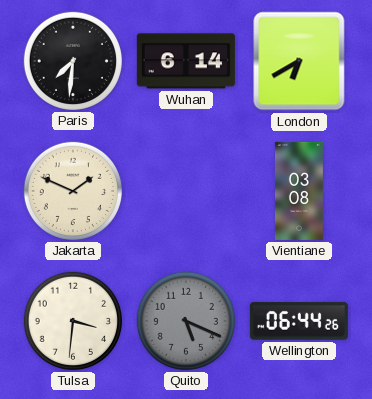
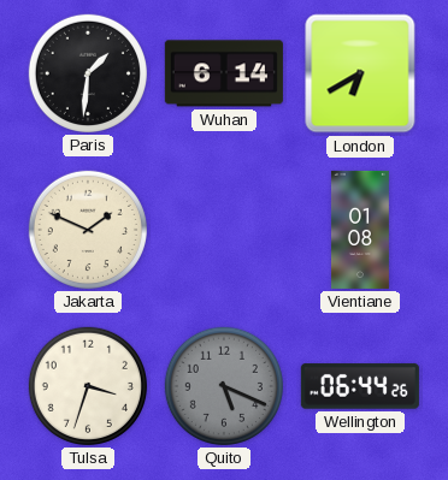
Paris: 7:31 -> 1:31 (88, 73)
Vientiane: 03:08 -> 01:08 (360, 230)
Tulsa: 3:31 -> 3:33 (88, 386)
